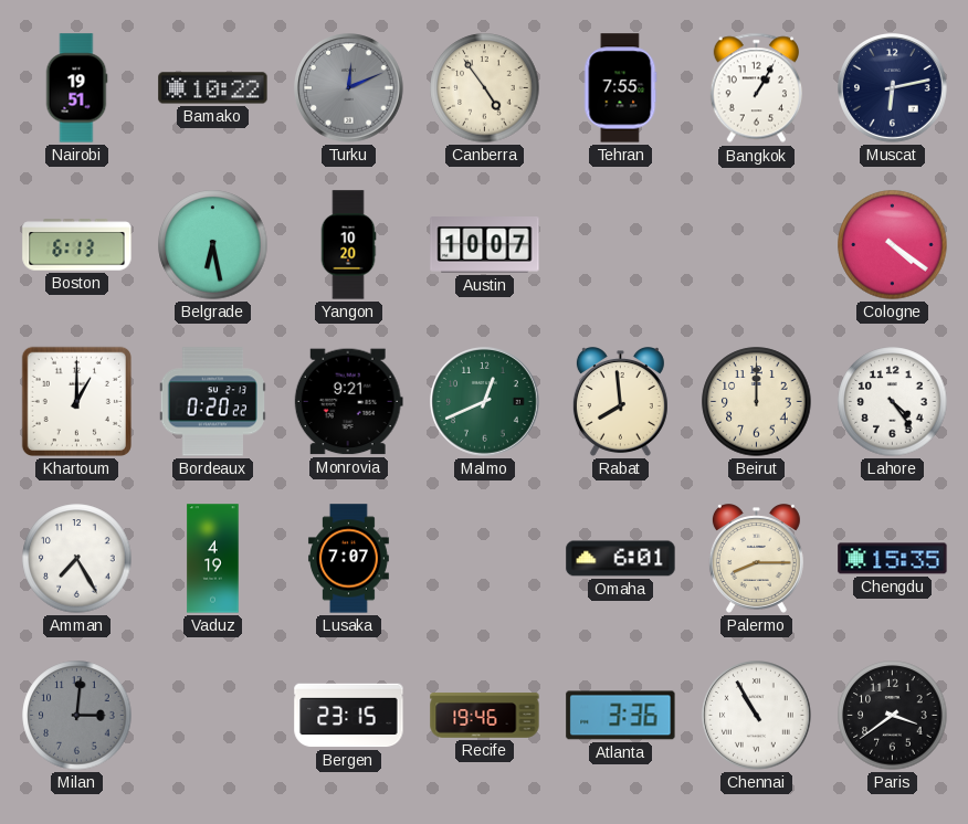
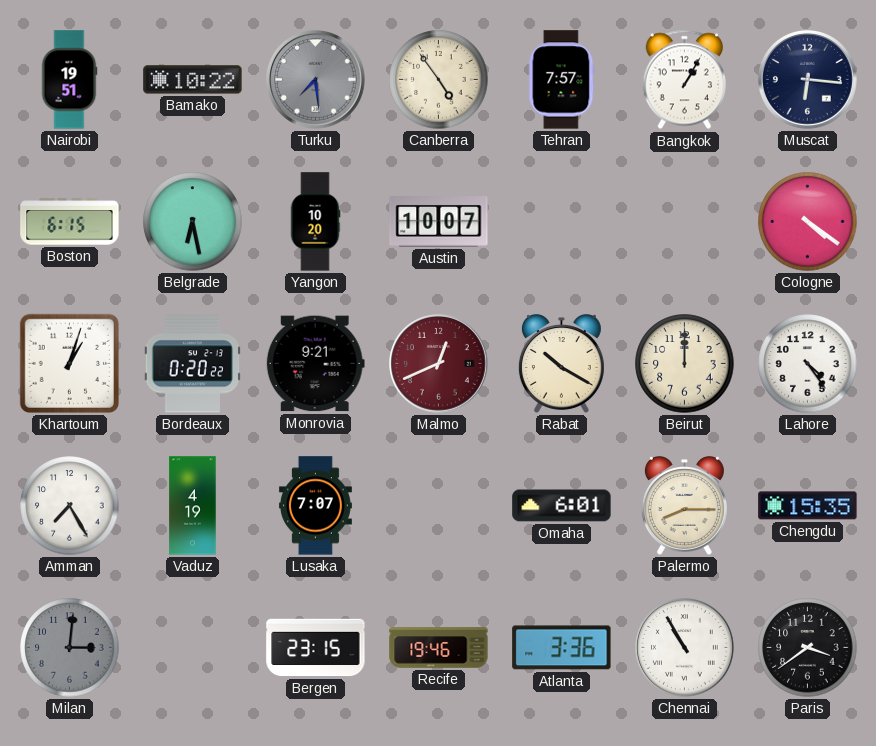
Turku: 12:11 -> 7:29 (316, 80)
Tehran: 7:55 -> 7:57 (562, 80)
Muscat: 6:13 -> 6:16 (808, 80)
Boston: 6:13 -> 6:15 (70, 222)
Khartoum: 1:00 -> 1:03 (69, 363)
Malmo dial: green -> burgundy (439, 364)
Rabat: 7:59 -> 10:20 (561, 364)
